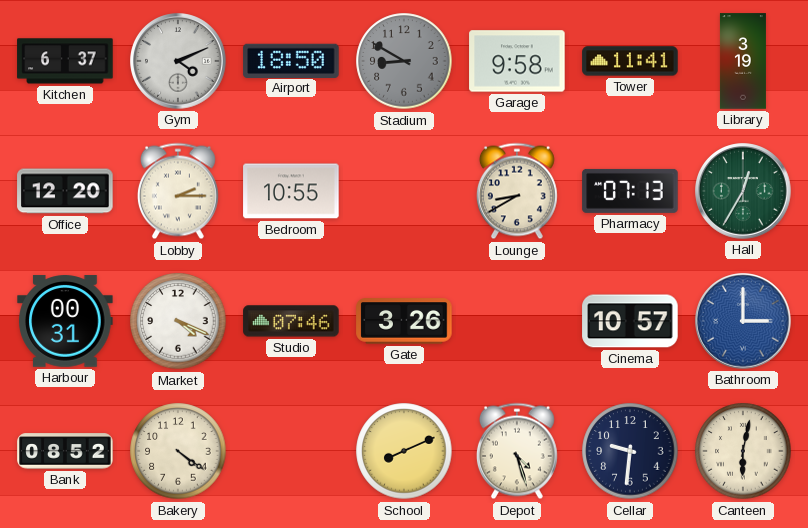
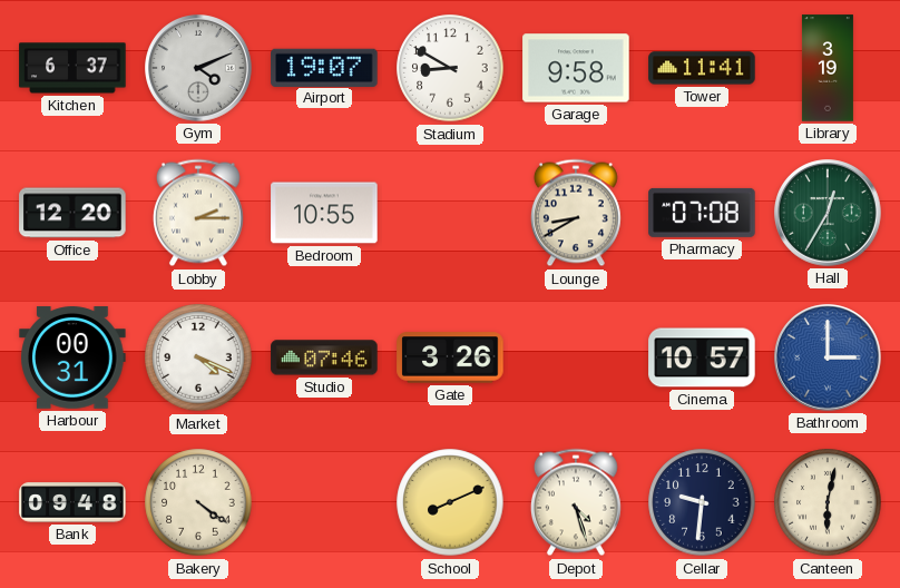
Airport: 18:50 -> 19:07 (324, 67)
Stadium dial: grey -> white (450, 68)
Pharmacy: 07:13 -> 07:08 (702, 213)
Bank: 08:52 -> 09:48 (72, 502)
